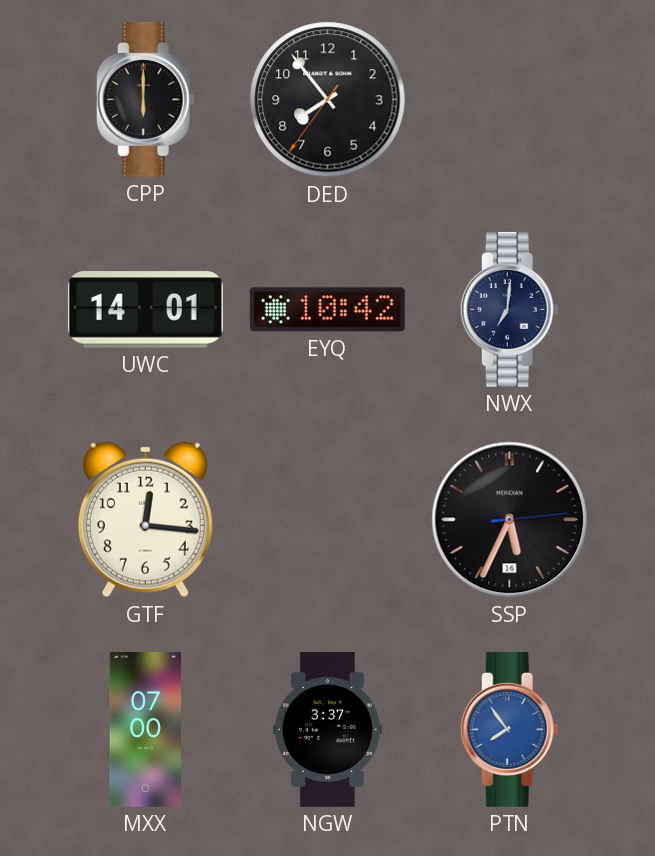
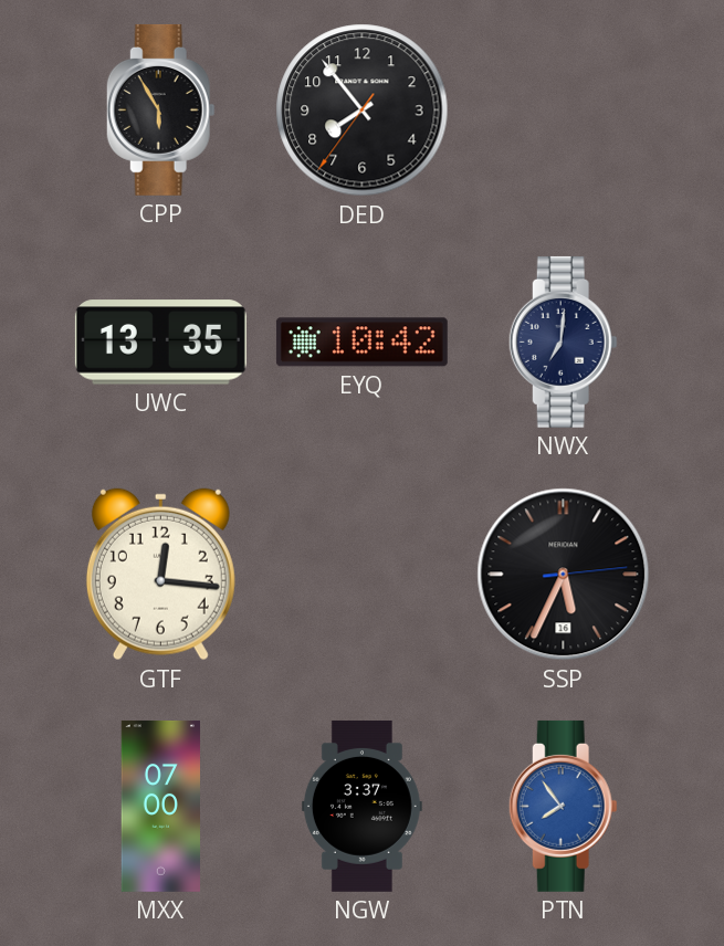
CPP: 6:00 -> 5:55 (160, 109)
UWC: 14:01 -> 13:35 (160, 343)
